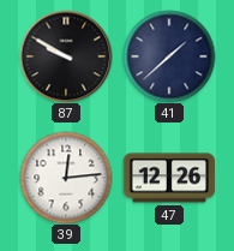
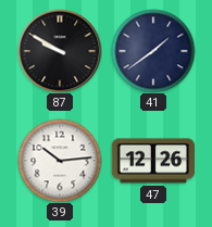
41: 1:38 -> 1:39 (153, 51)
39: 12:14 -> 10:14 (60, 161)
